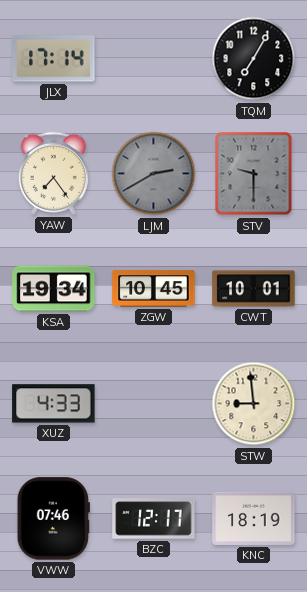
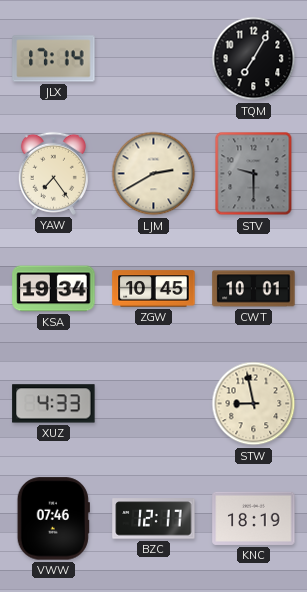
LJM dial: grey -> cream (154, 174)
STW: 8:59 -> 8:58 (254, 404)
